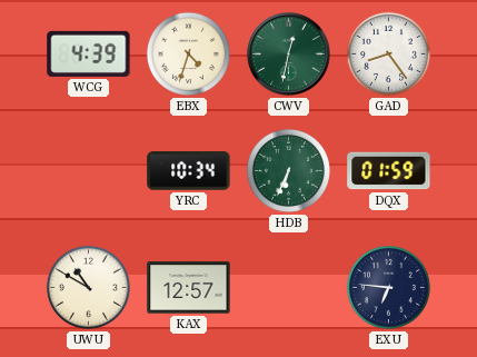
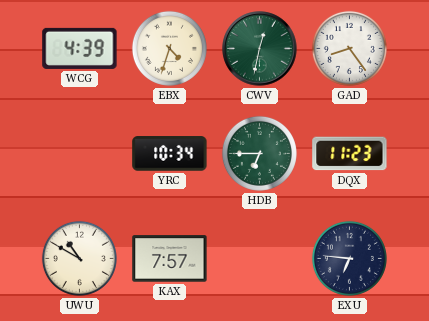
HDB: 6:34 -> 6:45 (259, 153)
DQX: 01:59 -> 11:23 (350, 154)
KAX: 12:57 -> 7:57 (170, 259)
